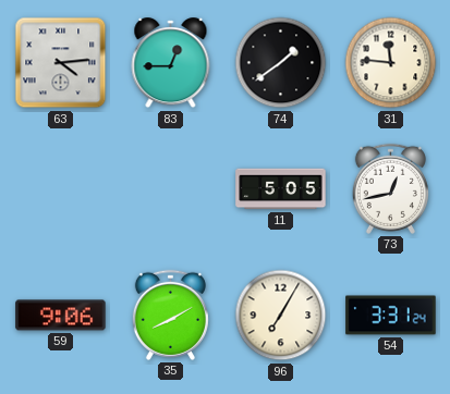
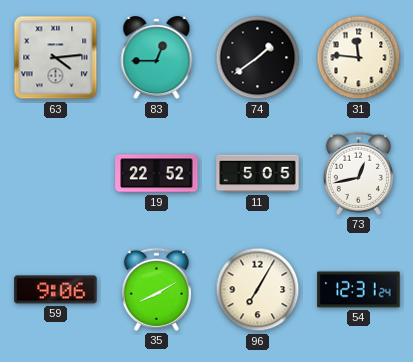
19: none -> 22:52 (157, 174)
54: 3:31 -> 12:31 (359, 290)
